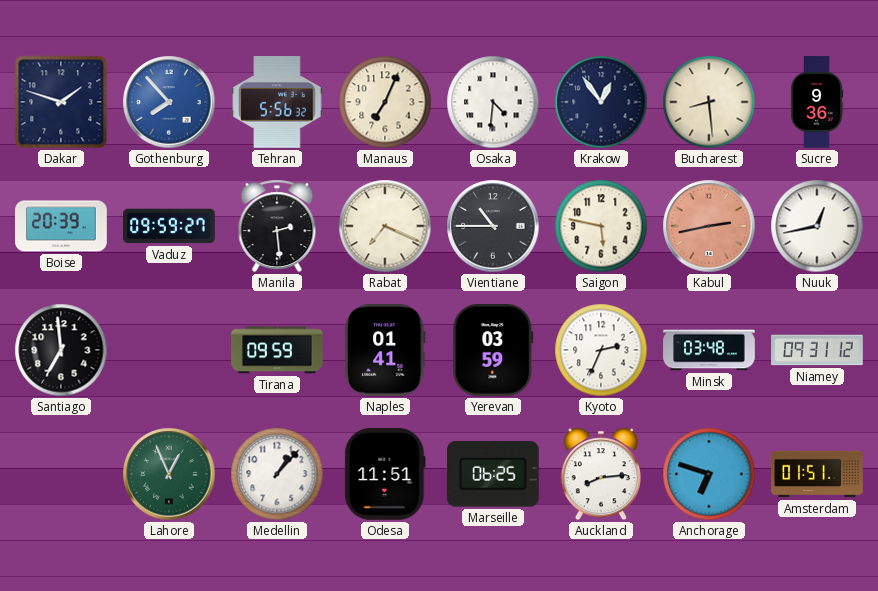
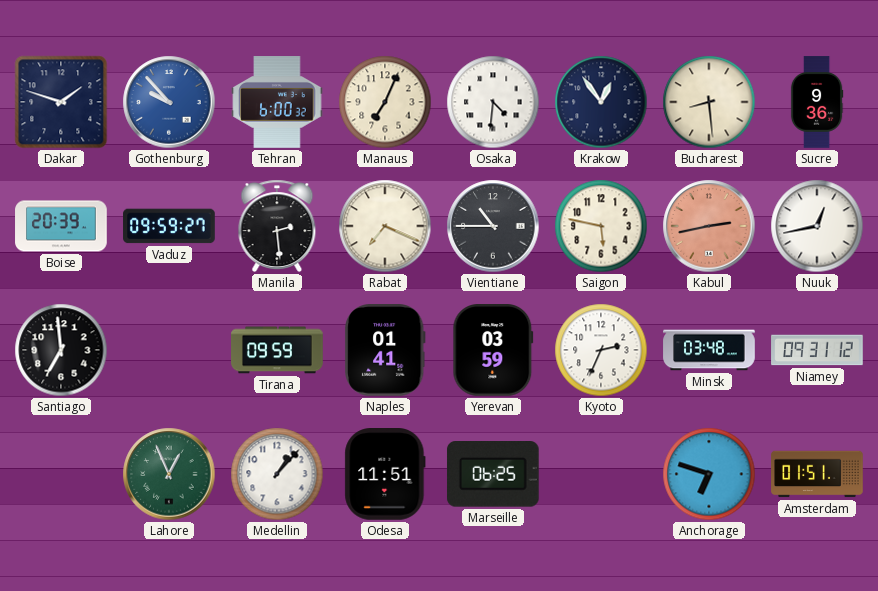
Gothenburg: 7:53 -> 9:53 (169, 102)
Tehran: 5:56 -> 6:00 (277, 102)
Auckland: 8:14 -> none (601, 474)
